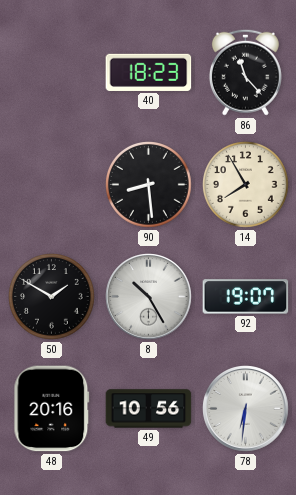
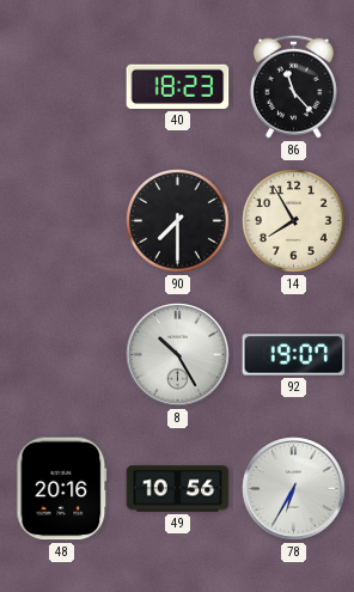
90: 8:29 -> 7:30 (178, 221)
50: 1:50 -> none (52, 297)
78: 6:31 -> 6:35 (294, 489)
